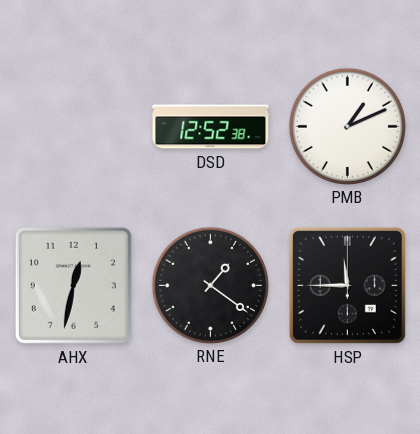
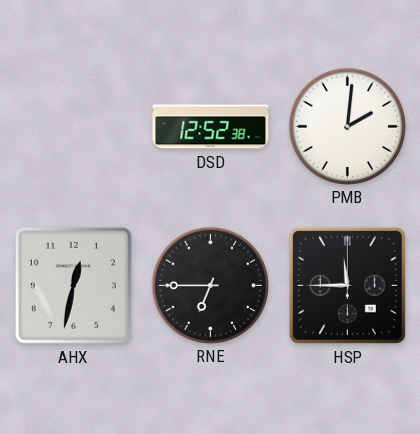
PMB: 1:11 -> 2:01 (347, 126)
RNE: 1:21 -> 6:45 (210, 285)
